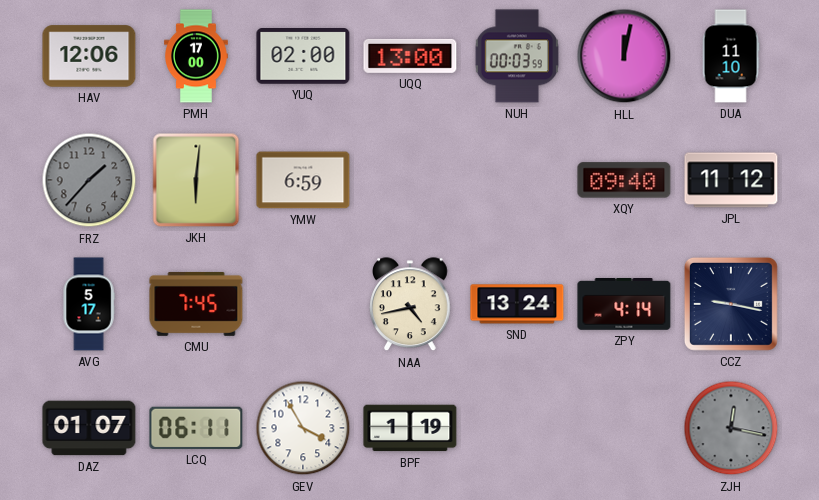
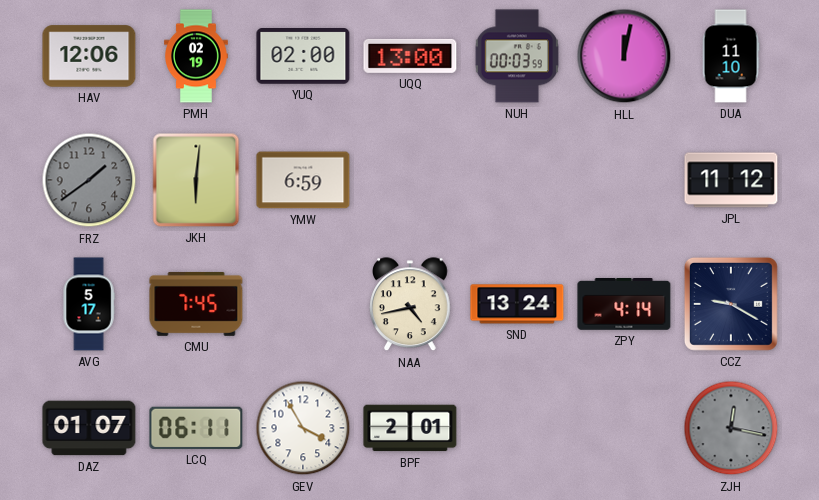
PMH: 17:00 -> 02:19 (196, 56)
FRZ: 1:37 -> 1:39 (89, 180)
XQY: 09:40 -> none (624, 180)
CCZ: 9:17 -> 9:20 (731, 304)
BPF: 1:19 -> 2:01 (410, 428)
